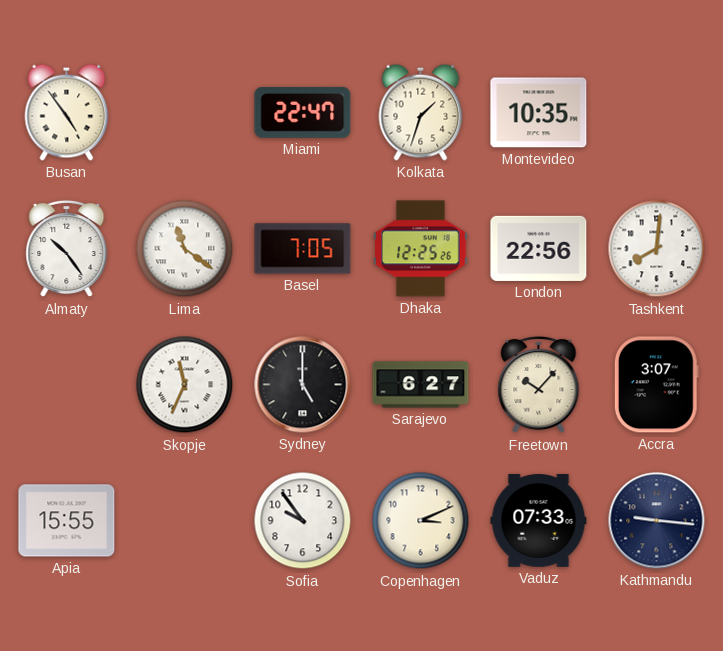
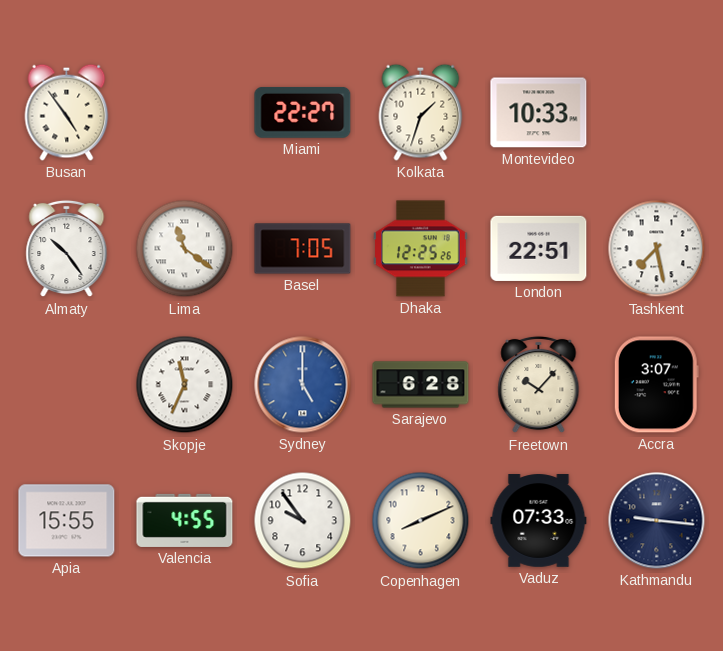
Miami: 22:47 -> 22:27 (303, 112)
Montevideo: 10:35 -> 10:33 (539, 113)
London: 22:56 -> 22:51 (539, 248)
Tashkent: 8:01 -> 7:28 (657, 249)
Sydney dial: black -> blue (303, 385)
Sarajevo: 6:27 -> 6:28 (421, 385)
Valencia: none -> 4:55 (185, 520)
Copenhagen: 3:11 -> 8:11 (421, 521)
